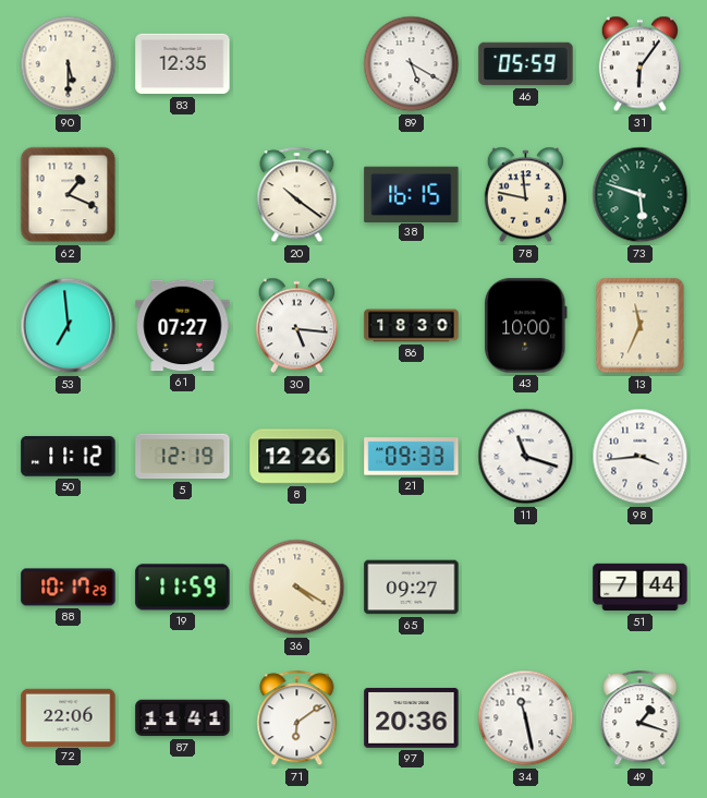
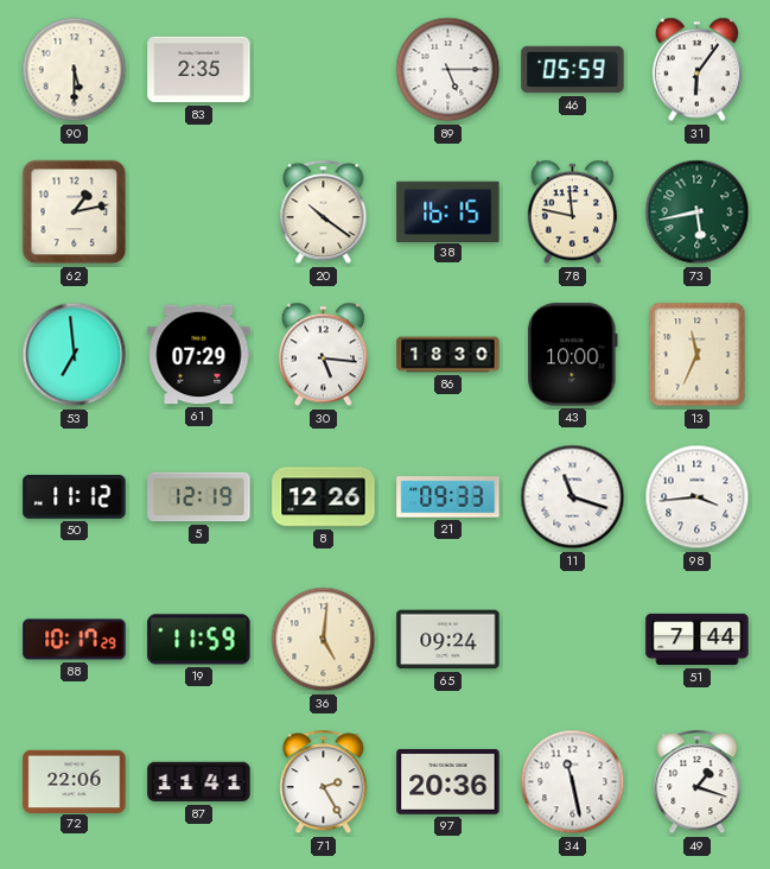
83: 12:35 -> 2:35 (199, 70)
89: 5:20 -> 5:15 (448, 70)
62: 1:19 -> 1:13 (75, 213)
73: 5:48 -> 5:43 (698, 213)
61: 07:27 -> 07:29 (199, 355)
36: 4:20 -> 5:01 (324, 640)
65: 09:27 -> 09:24 (448, 640)
71: 6:09 -> 2:25 (324, 782)
